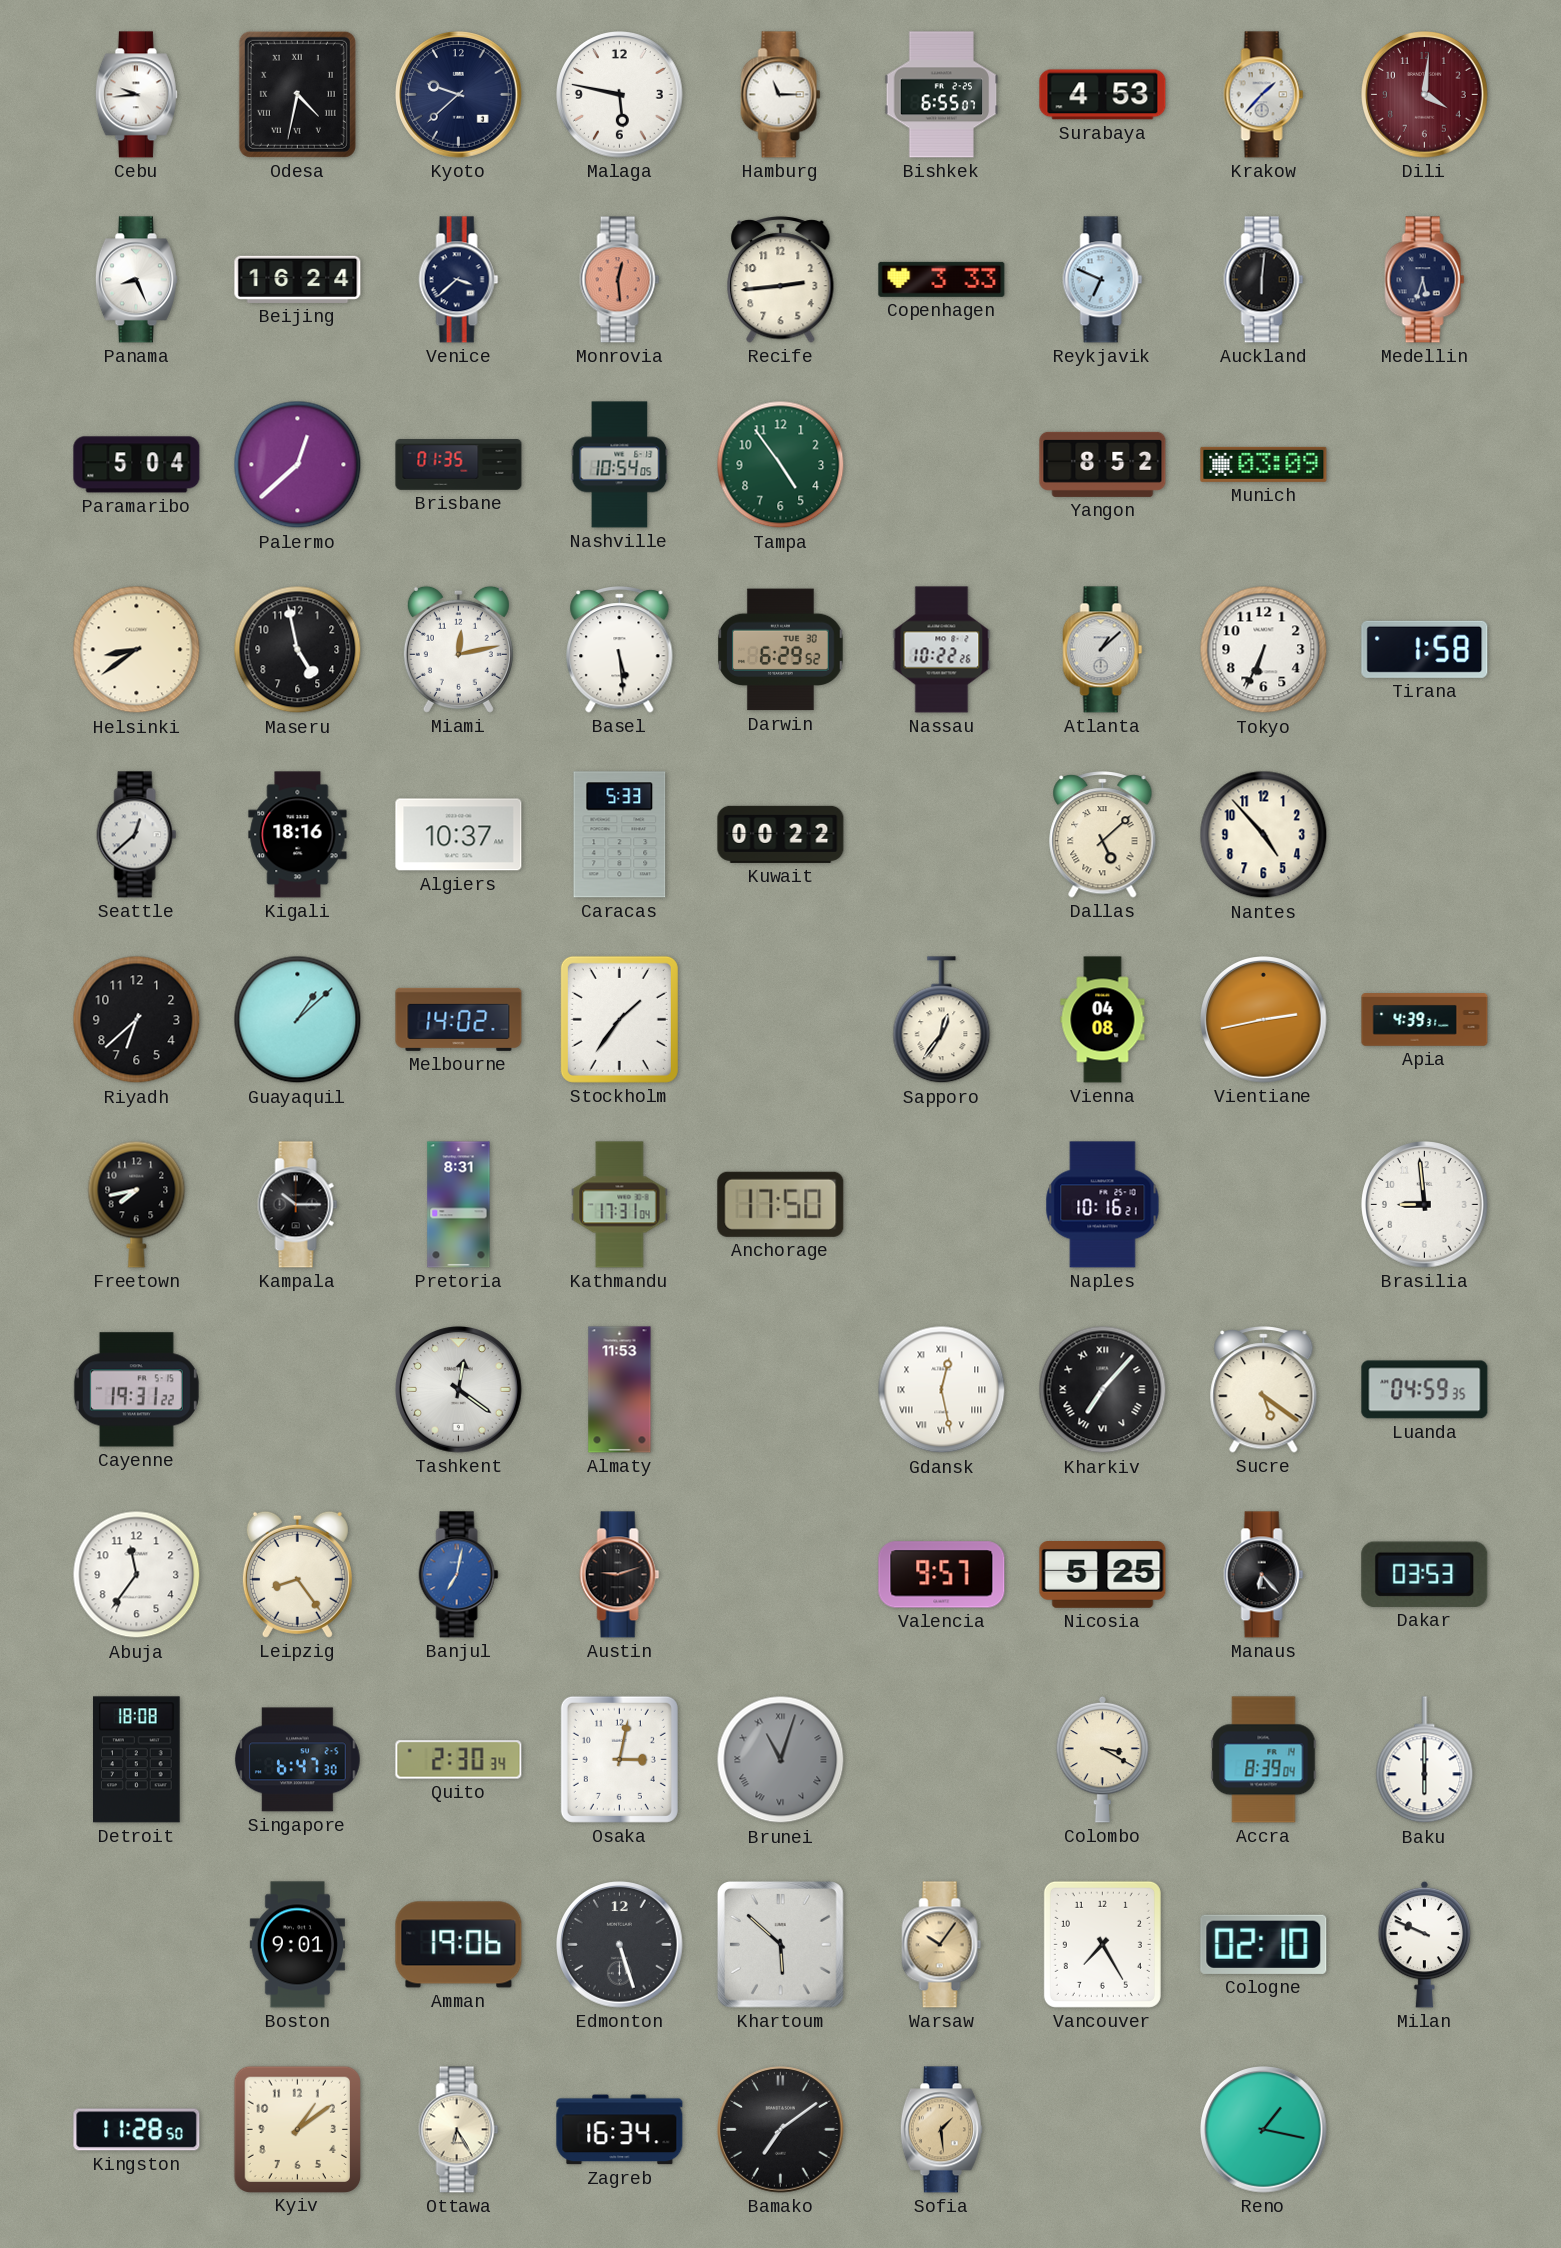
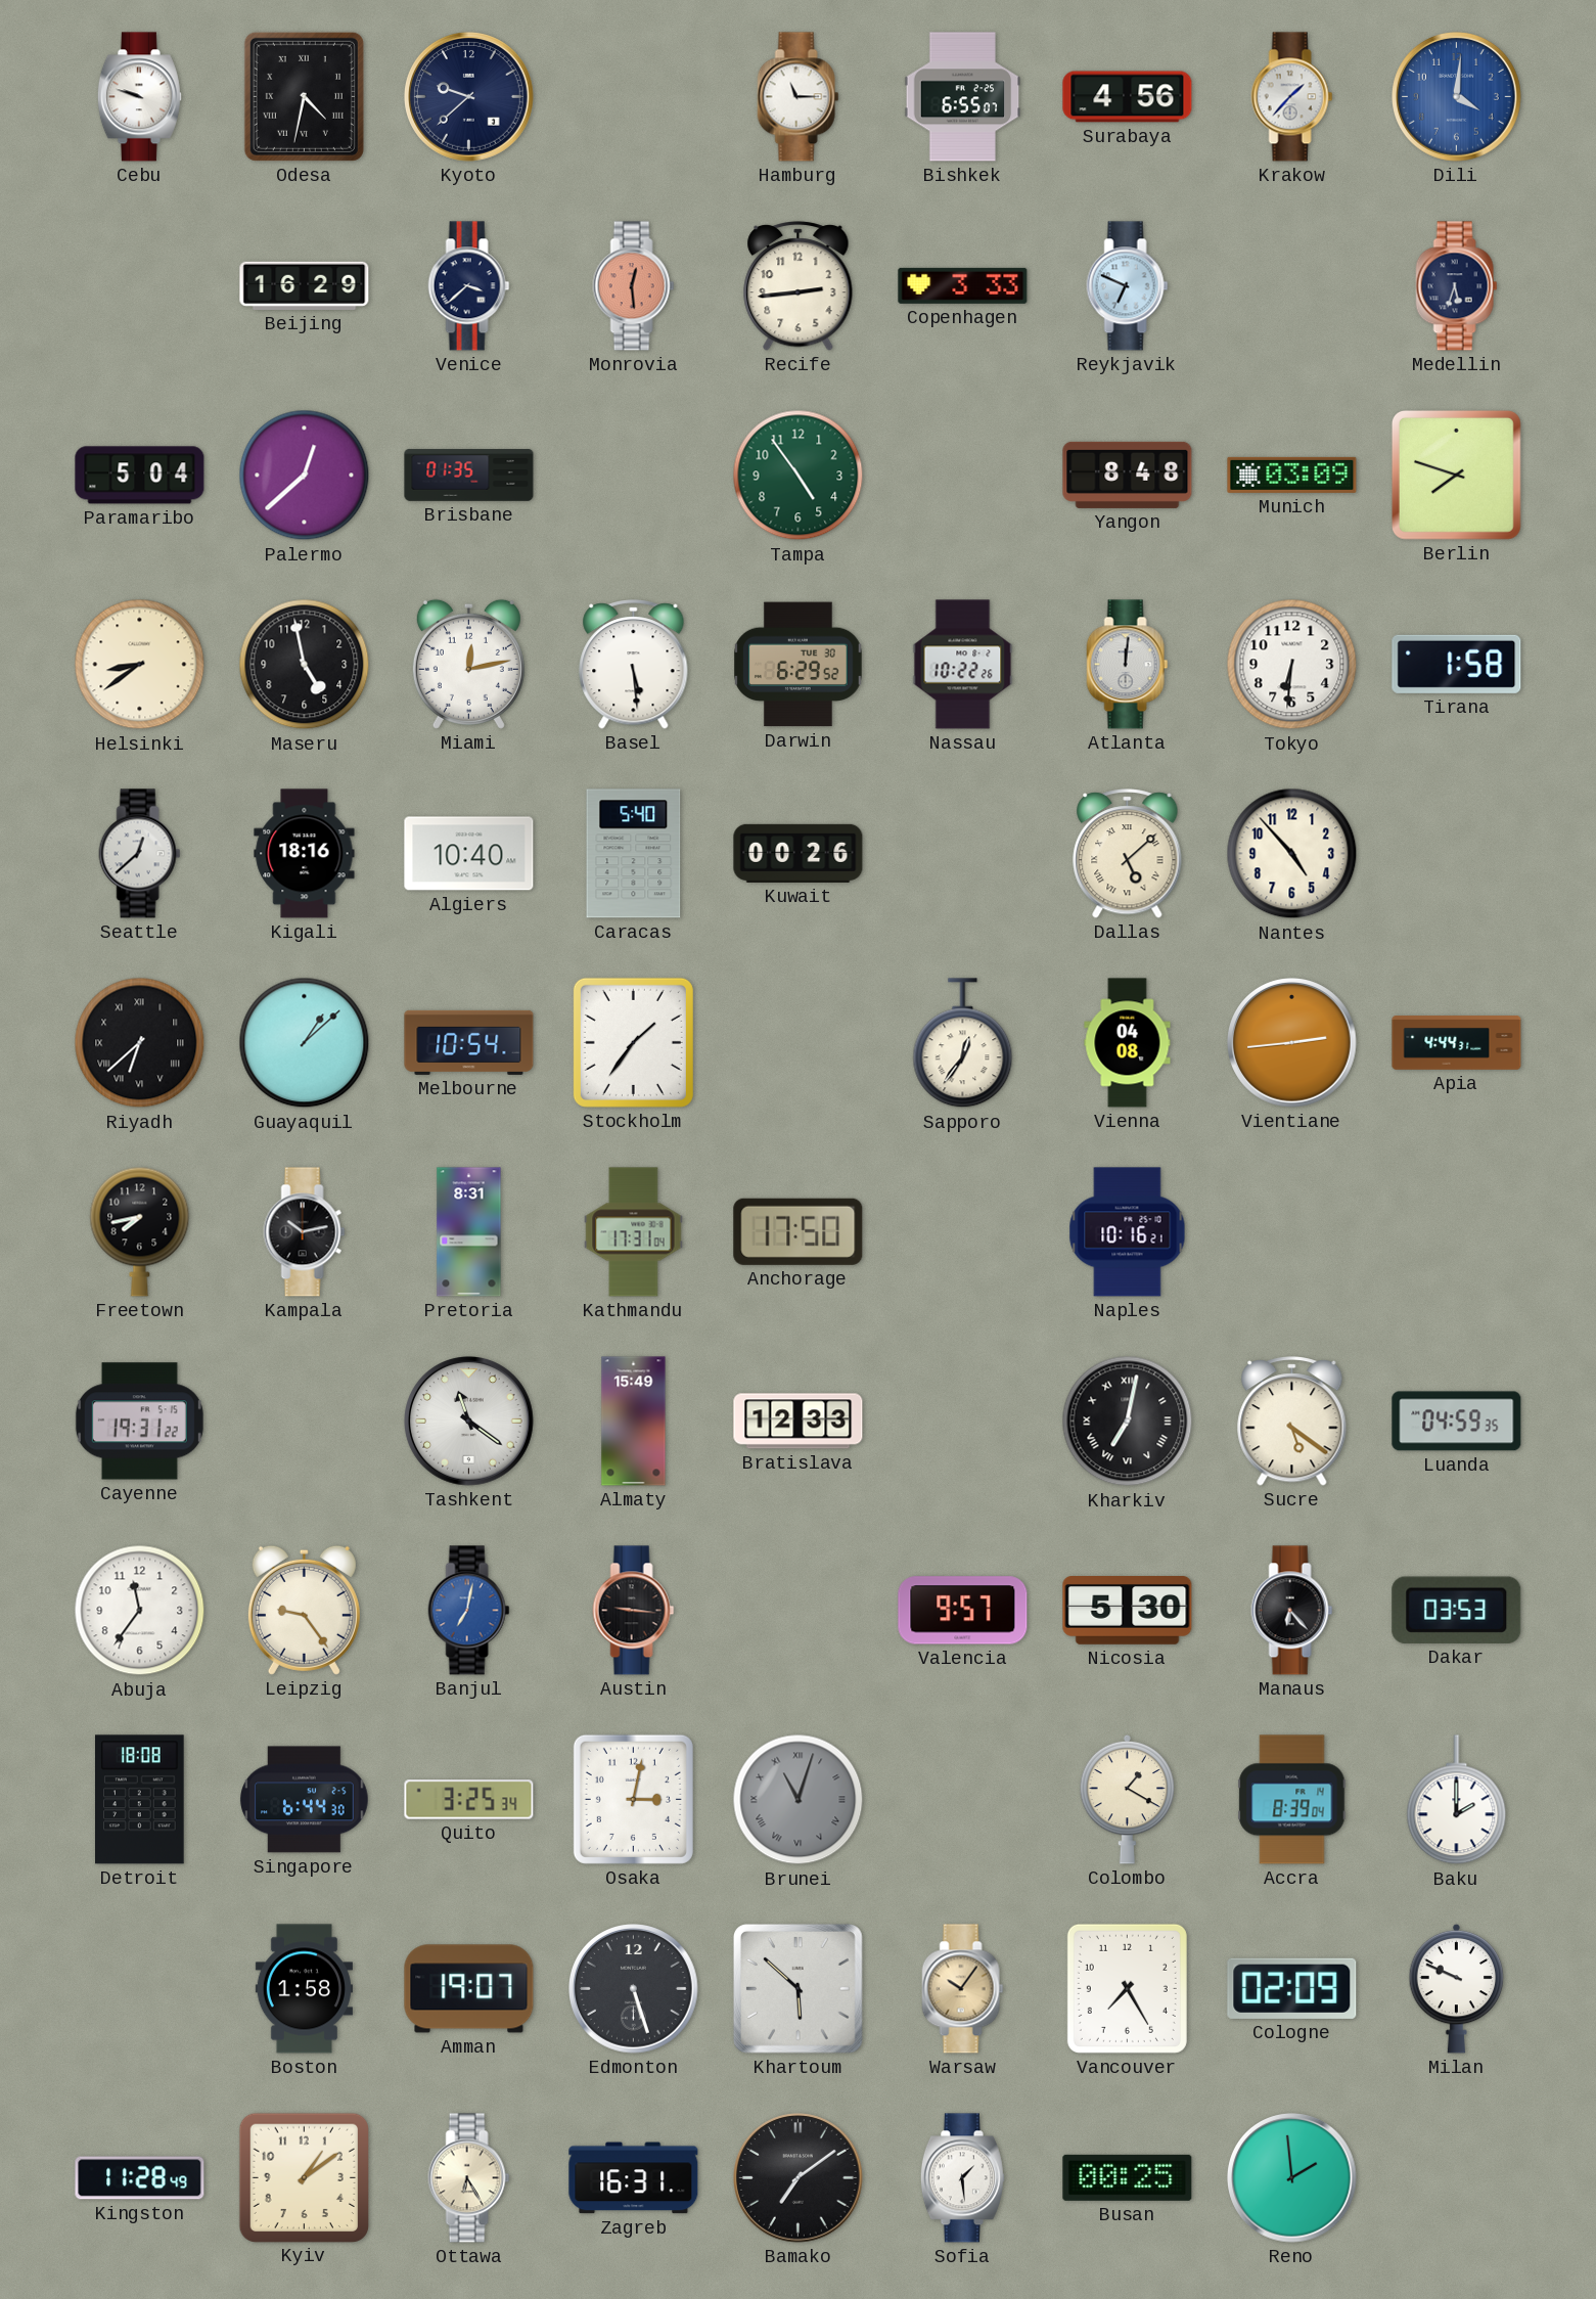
Cebu: 9:44 -> 9:48 (139, 97)
Malaga: 5:47 -> none (620, 95)
Surabaya: 4:53 -> 4:56 (1128, 97)
Dili dial: burgundy -> blue (1457, 97)
Panama: 8:26 -> none (136, 280)
Beijing: 16:24 -> 16:29 (305, 285)
Auckland: 6:01 -> none (1264, 280)
Nashville: 10:54 -> none (620, 465)
Yangon: 8:52 -> 8:48 (1128, 475)
Berlin: none -> 7:48 (1456, 475)
Atlanta: 1:08 -> 12:01 (1128, 665)
Tokyo: 6:34 -> 6:31 (1292, 665)
Algiers: 10:37 -> 10:40 (469, 854)
Caracas: 5:33 -> 5:40 (634, 854)
Kuwait: 00:22 -> 00:26 (799, 853)
Riyadh numerals: Arabic -> Roman (140, 1043)
Melbourne: 14:02 -> 10:54 (469, 1042)
Vientiane: 2:43 -> 2:44 (1292, 1043)
Apia: 4:39 -> 4:44 (1457, 1043)
Kampala: 10:15 -> 10:13 (305, 1232)
Brasilia: 8:59 -> none (1425, 1205)
Tashkent: 12:21 -> 11:21 (469, 1422)
Almaty: 11:53 -> 15:49 (634, 1422)
Bratislava: none -> 12:33 (799, 1422)
Gdansk: 12:28 -> none (942, 1390)
Kharkiv: 7:07 -> 7:02 (1128, 1422)
Leipzig: 8:24 -> 9:24 (304, 1610)
Austin: 9:12 -> 9:16 (634, 1611)
Nicosia: 5:25 -> 5:30 (1128, 1611)
Singapore: 6:47 -> 6:44 (305, 1800)
Quito: 2:30 -> 3:25 (469, 1800)
Colombo: 3:20 -> 1:20 (1128, 1799)
Baku: 6:00 -> 2:00 (1457, 1800)
Boston: 9:01 -> 1:58 (304, 1989)
Amman: 19:06 -> 19:07 (469, 1989)
Cologne: 02:10 -> 02:09 (1292, 1988)
Kingston: 11:28:50 -> 11:28:49 (140, 2178)
Zagreb: 16:34 -> 16:31 (634, 2178)
Sofia dial: champagne -> white (962, 2178)
Busan: none -> 00:25 (1128, 2177)
Reno: 1:17 -> 1:59 (1292, 2178)
